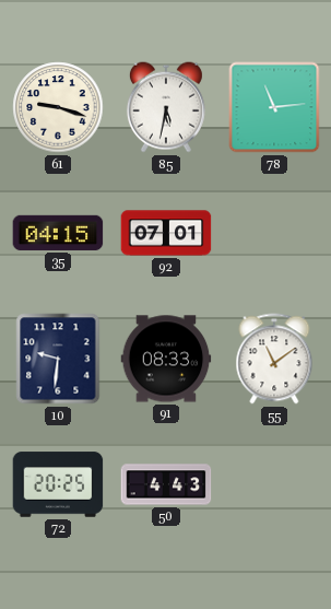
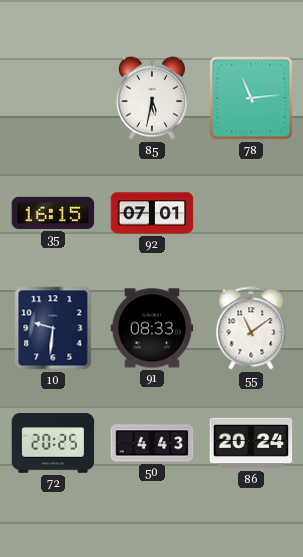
61: 9:18 -> none (58, 107)
35: 04:15 -> 16:15 (53, 213)
86: none -> 20:24 (251, 443)
